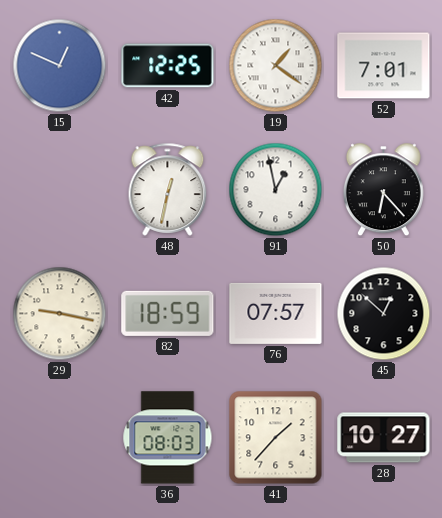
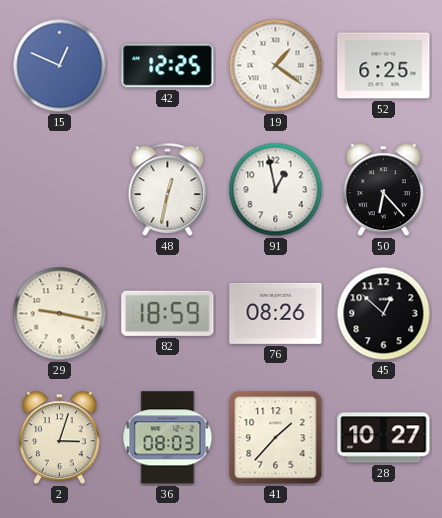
52: 7:01 -> 6:25 (384, 66)
76: 07:57 -> 08:26 (276, 313)
2: none -> 3:03 (59, 438)
